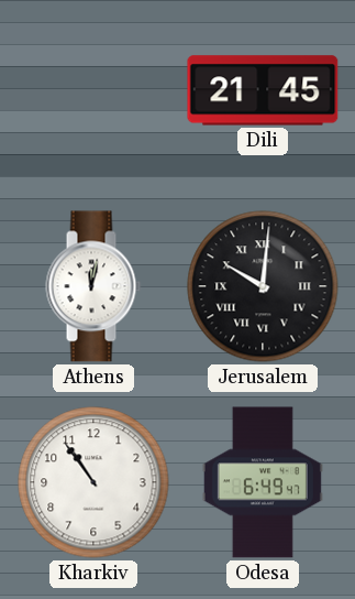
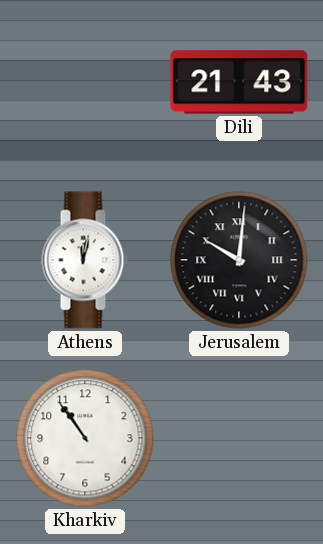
Dili: 21:45 -> 21:43 (239, 82)
Odesa: 6:49 -> none (263, 482)
